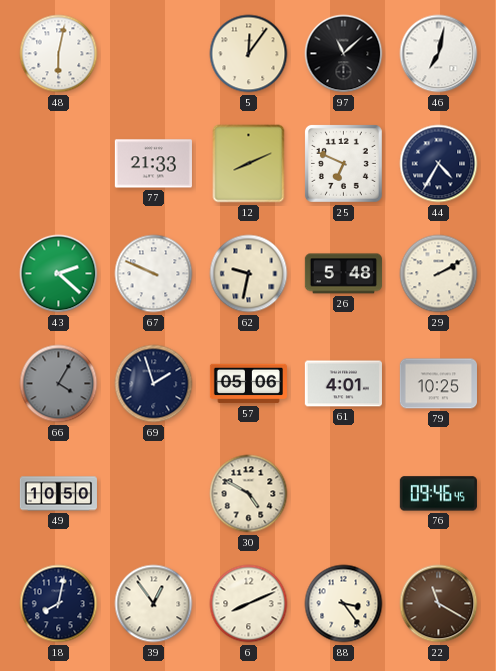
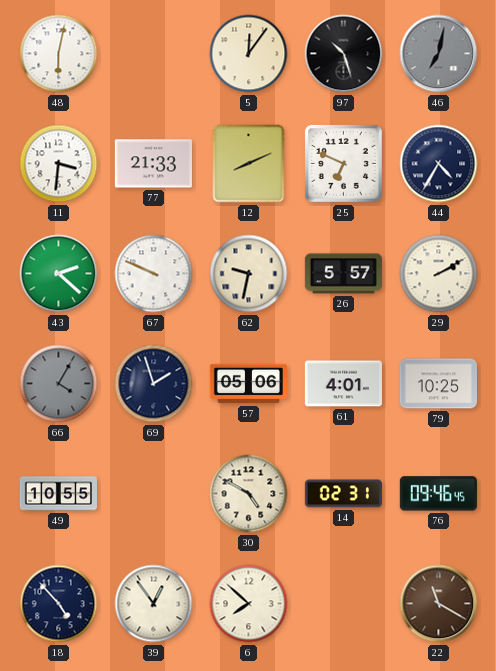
97: 11:08 -> 10:27 (344, 54)
46 dial: white -> grey (439, 54)
11: none -> 3:31 (59, 164)
26: 5:48 -> 5:57 (343, 274)
49: 10:50 -> 10:55 (58, 494)
14: none -> 02:31 (343, 494)
18: 8:02 -> 4:53 (59, 604)
6: 8:11 -> 7:52 (249, 604)
88: 3:24 -> none (344, 604)
